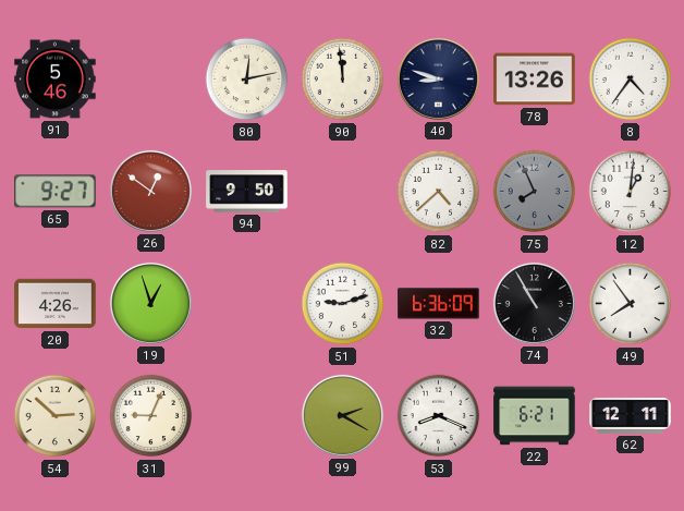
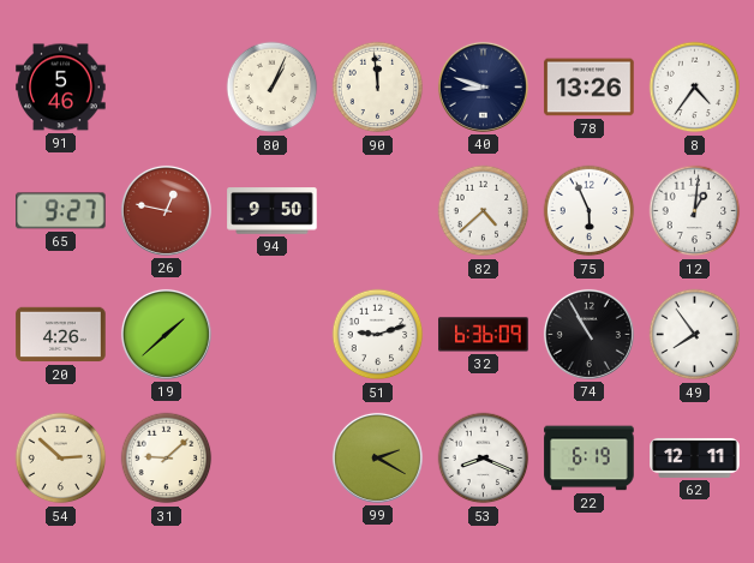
80: 12:13 -> 1:04 (273, 88)
26: 12:51 -> 12:47 (166, 210)
75: 7:56 -> 5:56 (590, 211)
75 dial: grey -> white (590, 211)
19: 12:57 -> 1:38 (166, 334)
31: 9:04 -> 9:08 (167, 459)
22: 6:21 -> 6:19 (590, 459)
